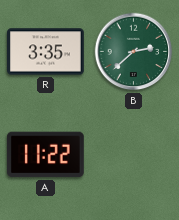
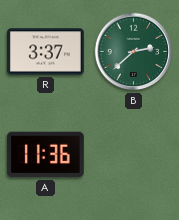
R: 3:35 -> 3:37 (46, 52)
A: 11:22 -> 11:36 (45, 155)
